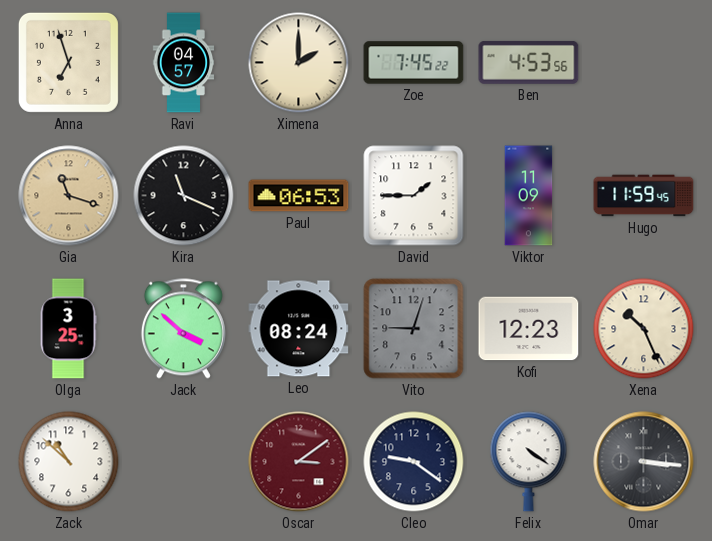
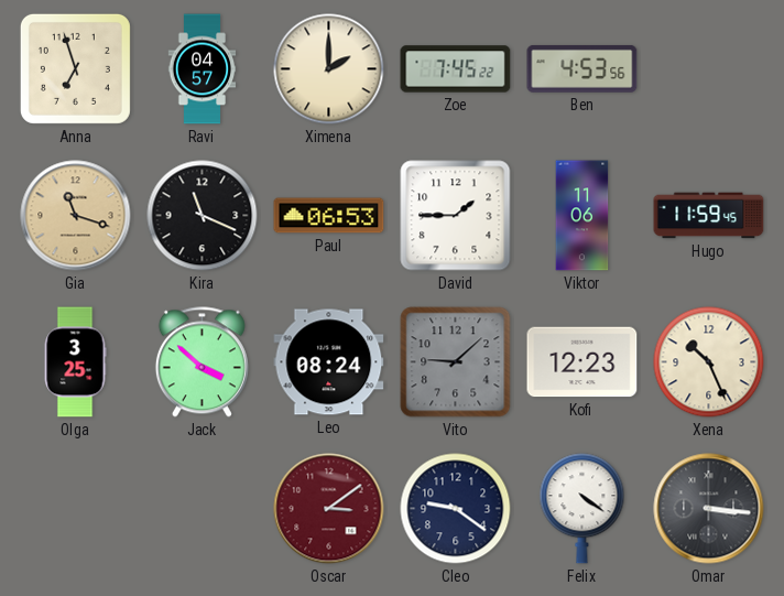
Viktor: 11:09 -> 11:06 (582, 216)
Vito: 9:03 -> 9:08 (456, 362)
Zack: 10:52 -> none (69, 462)
